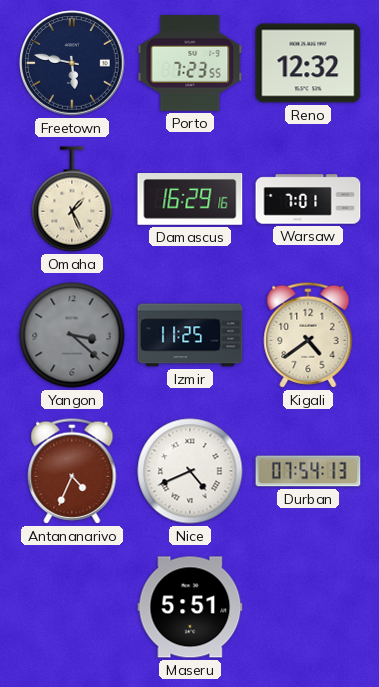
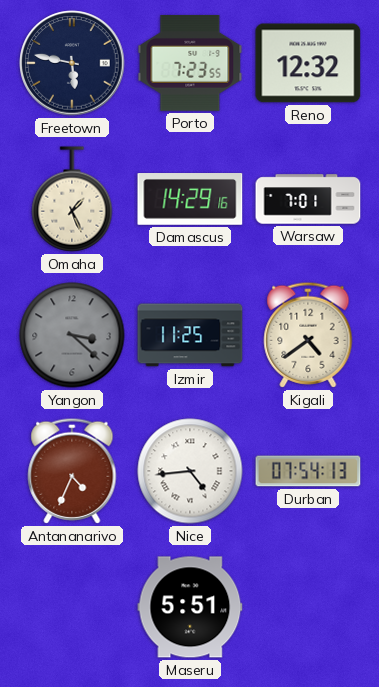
Damascus: 16:29 -> 14:29 (190, 200)
Nice: 4:41 -> 4:44 (190, 471)
